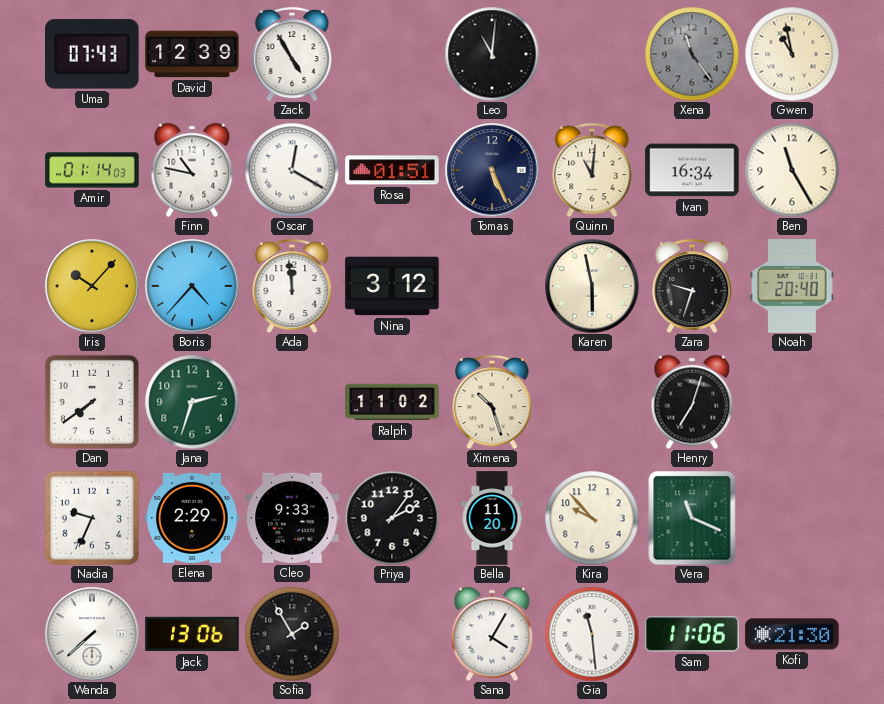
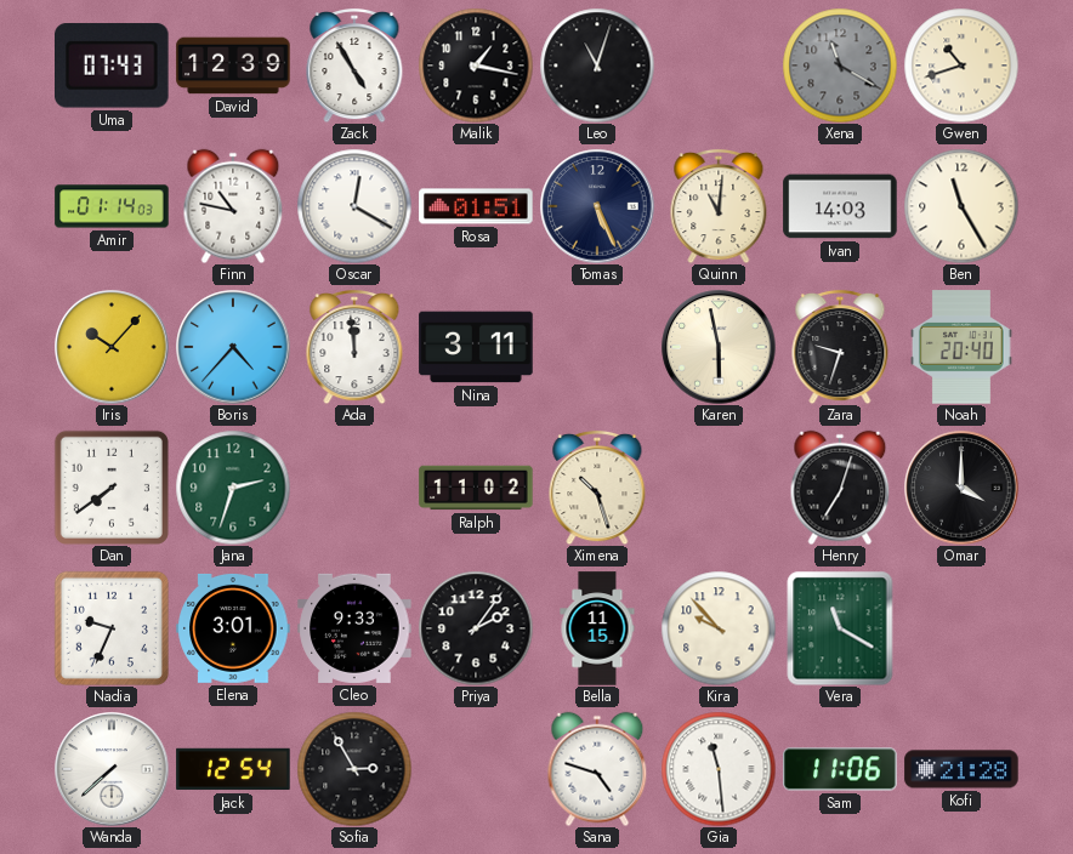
Malik: none -> 1:17 (476, 66)
Leo: 11:01 -> 11:03 (597, 66)
Xena: 11:24 -> 11:20 (840, 66)
Gwen: 10:58 -> 10:42 (961, 66)
Ivan: 16:34 -> 14:03 (840, 206)
Nina: 3:12 -> 3:11 (476, 347)
Omar: none -> 4:00 (961, 488)
Elena: 2:29 -> 3:01 (233, 628)
Bella: 11:20 -> 11:15 (597, 628)
Vera: 11:19 -> 11:20 (840, 628)
Jack: 13:06 -> 12:54 (233, 769)
Sofia: 1:55 -> 2:55 (354, 769)
Sana: 4:05 -> 4:48 (597, 769)
Kofi: 21:30 -> 21:28 (961, 769)
